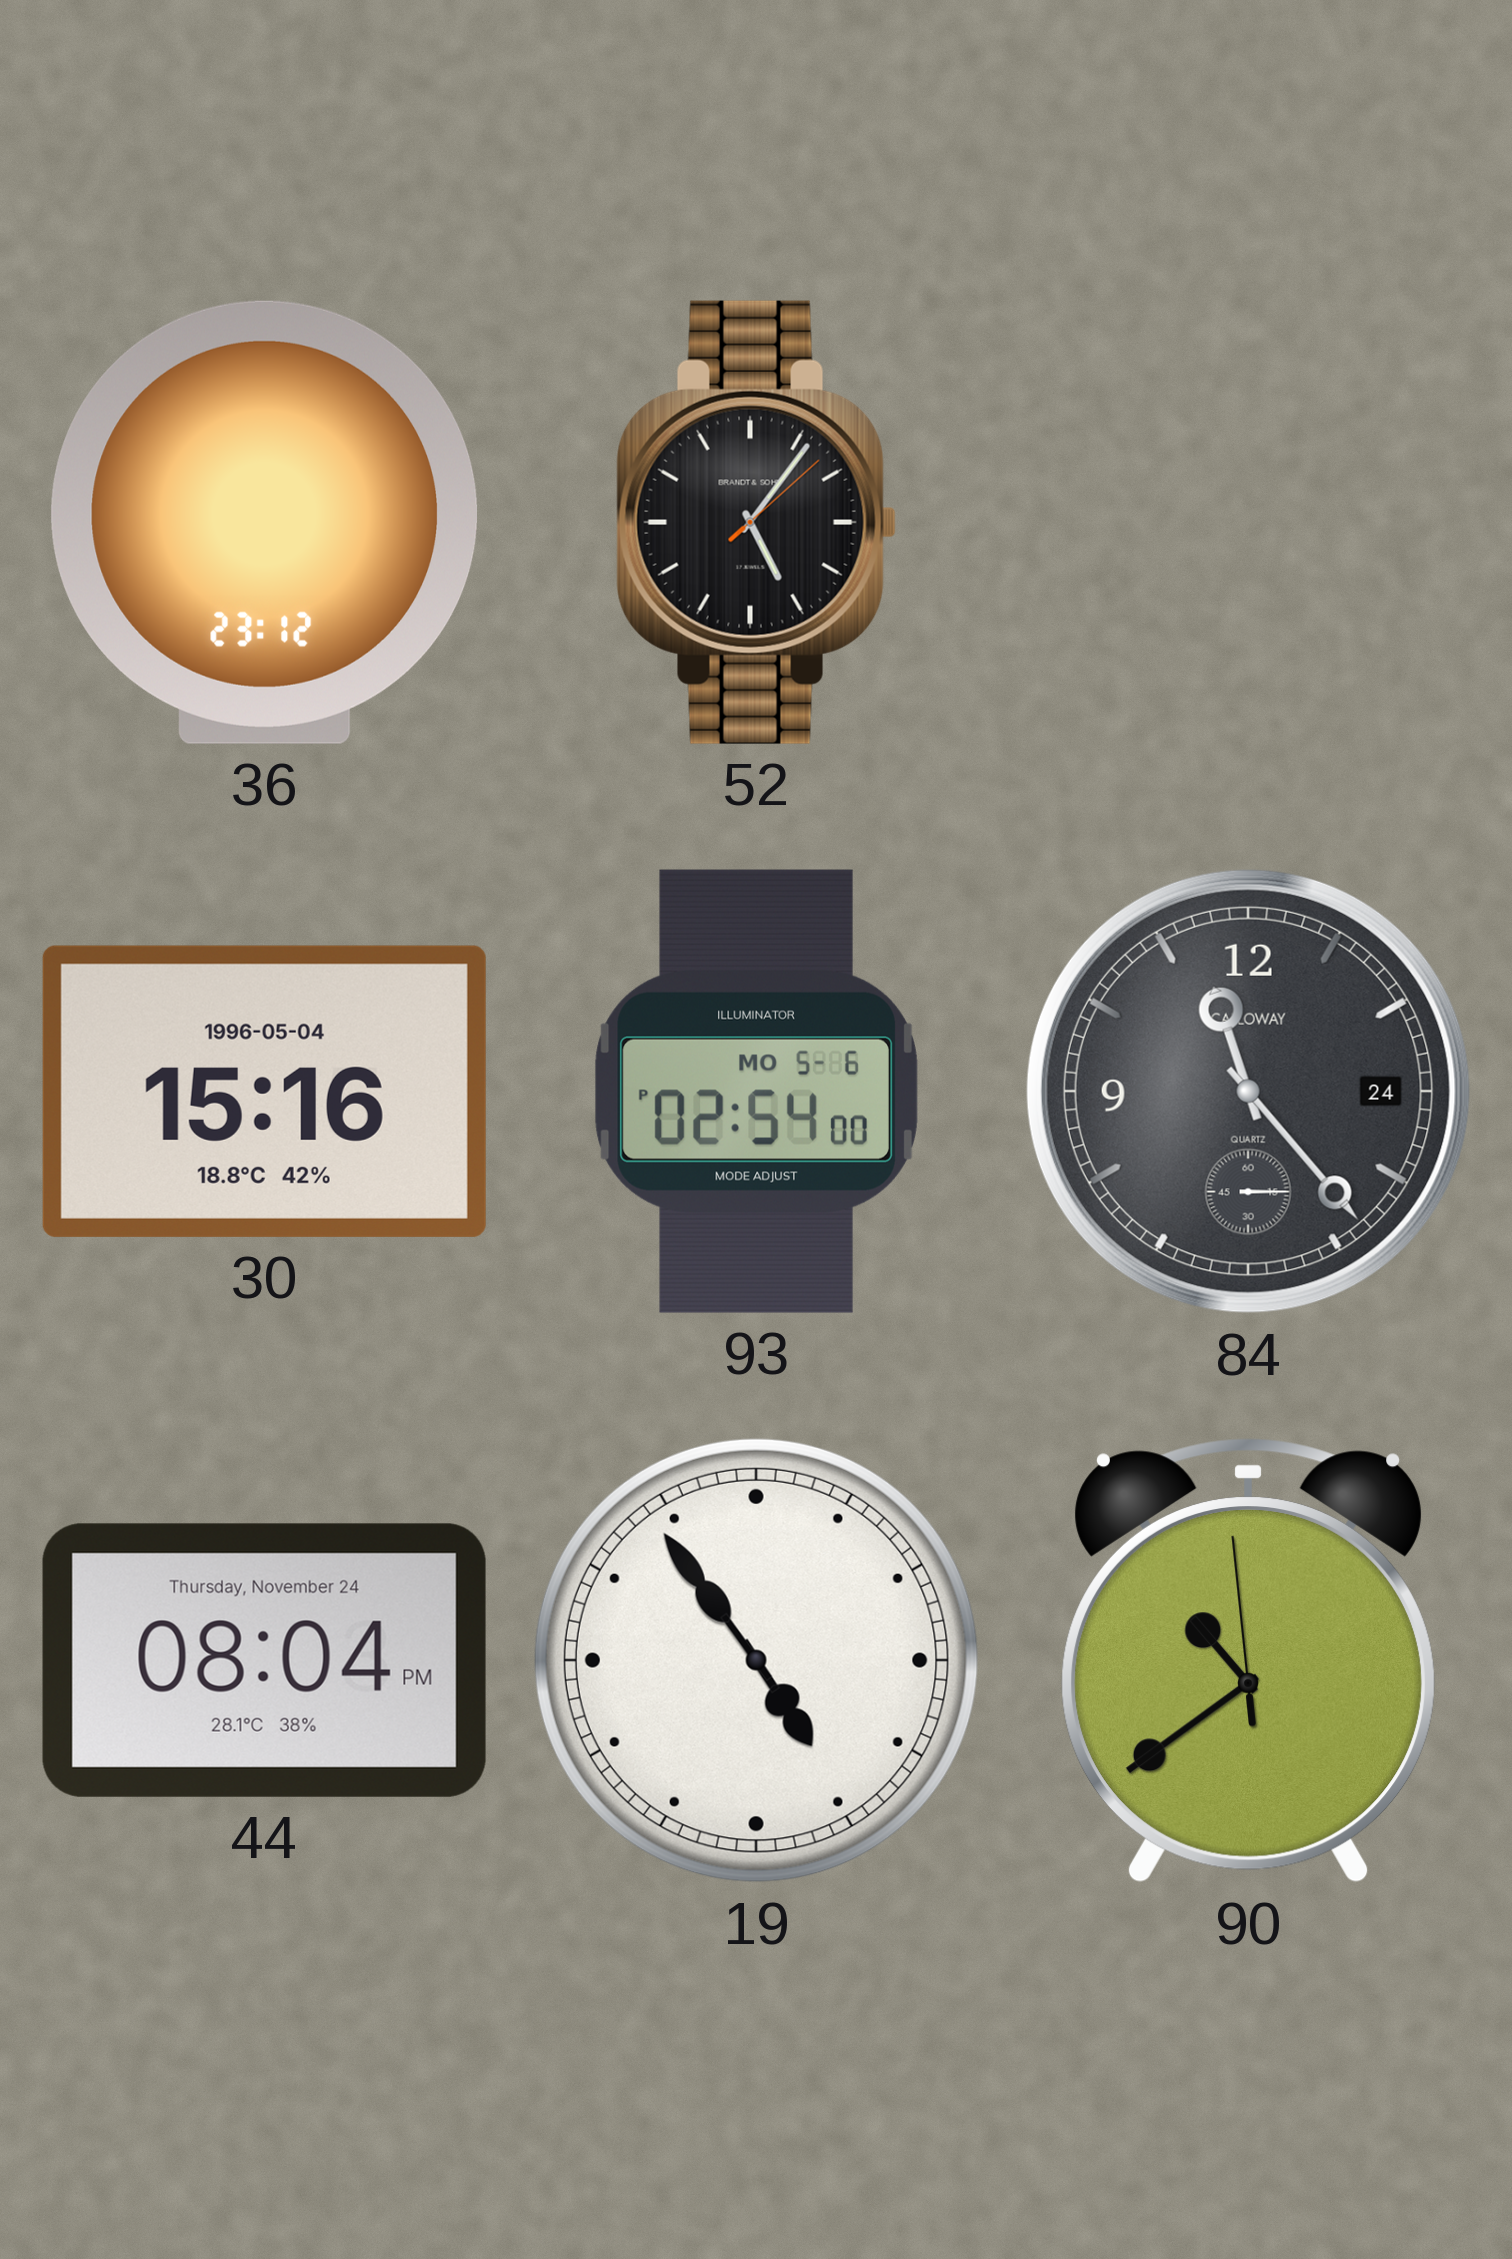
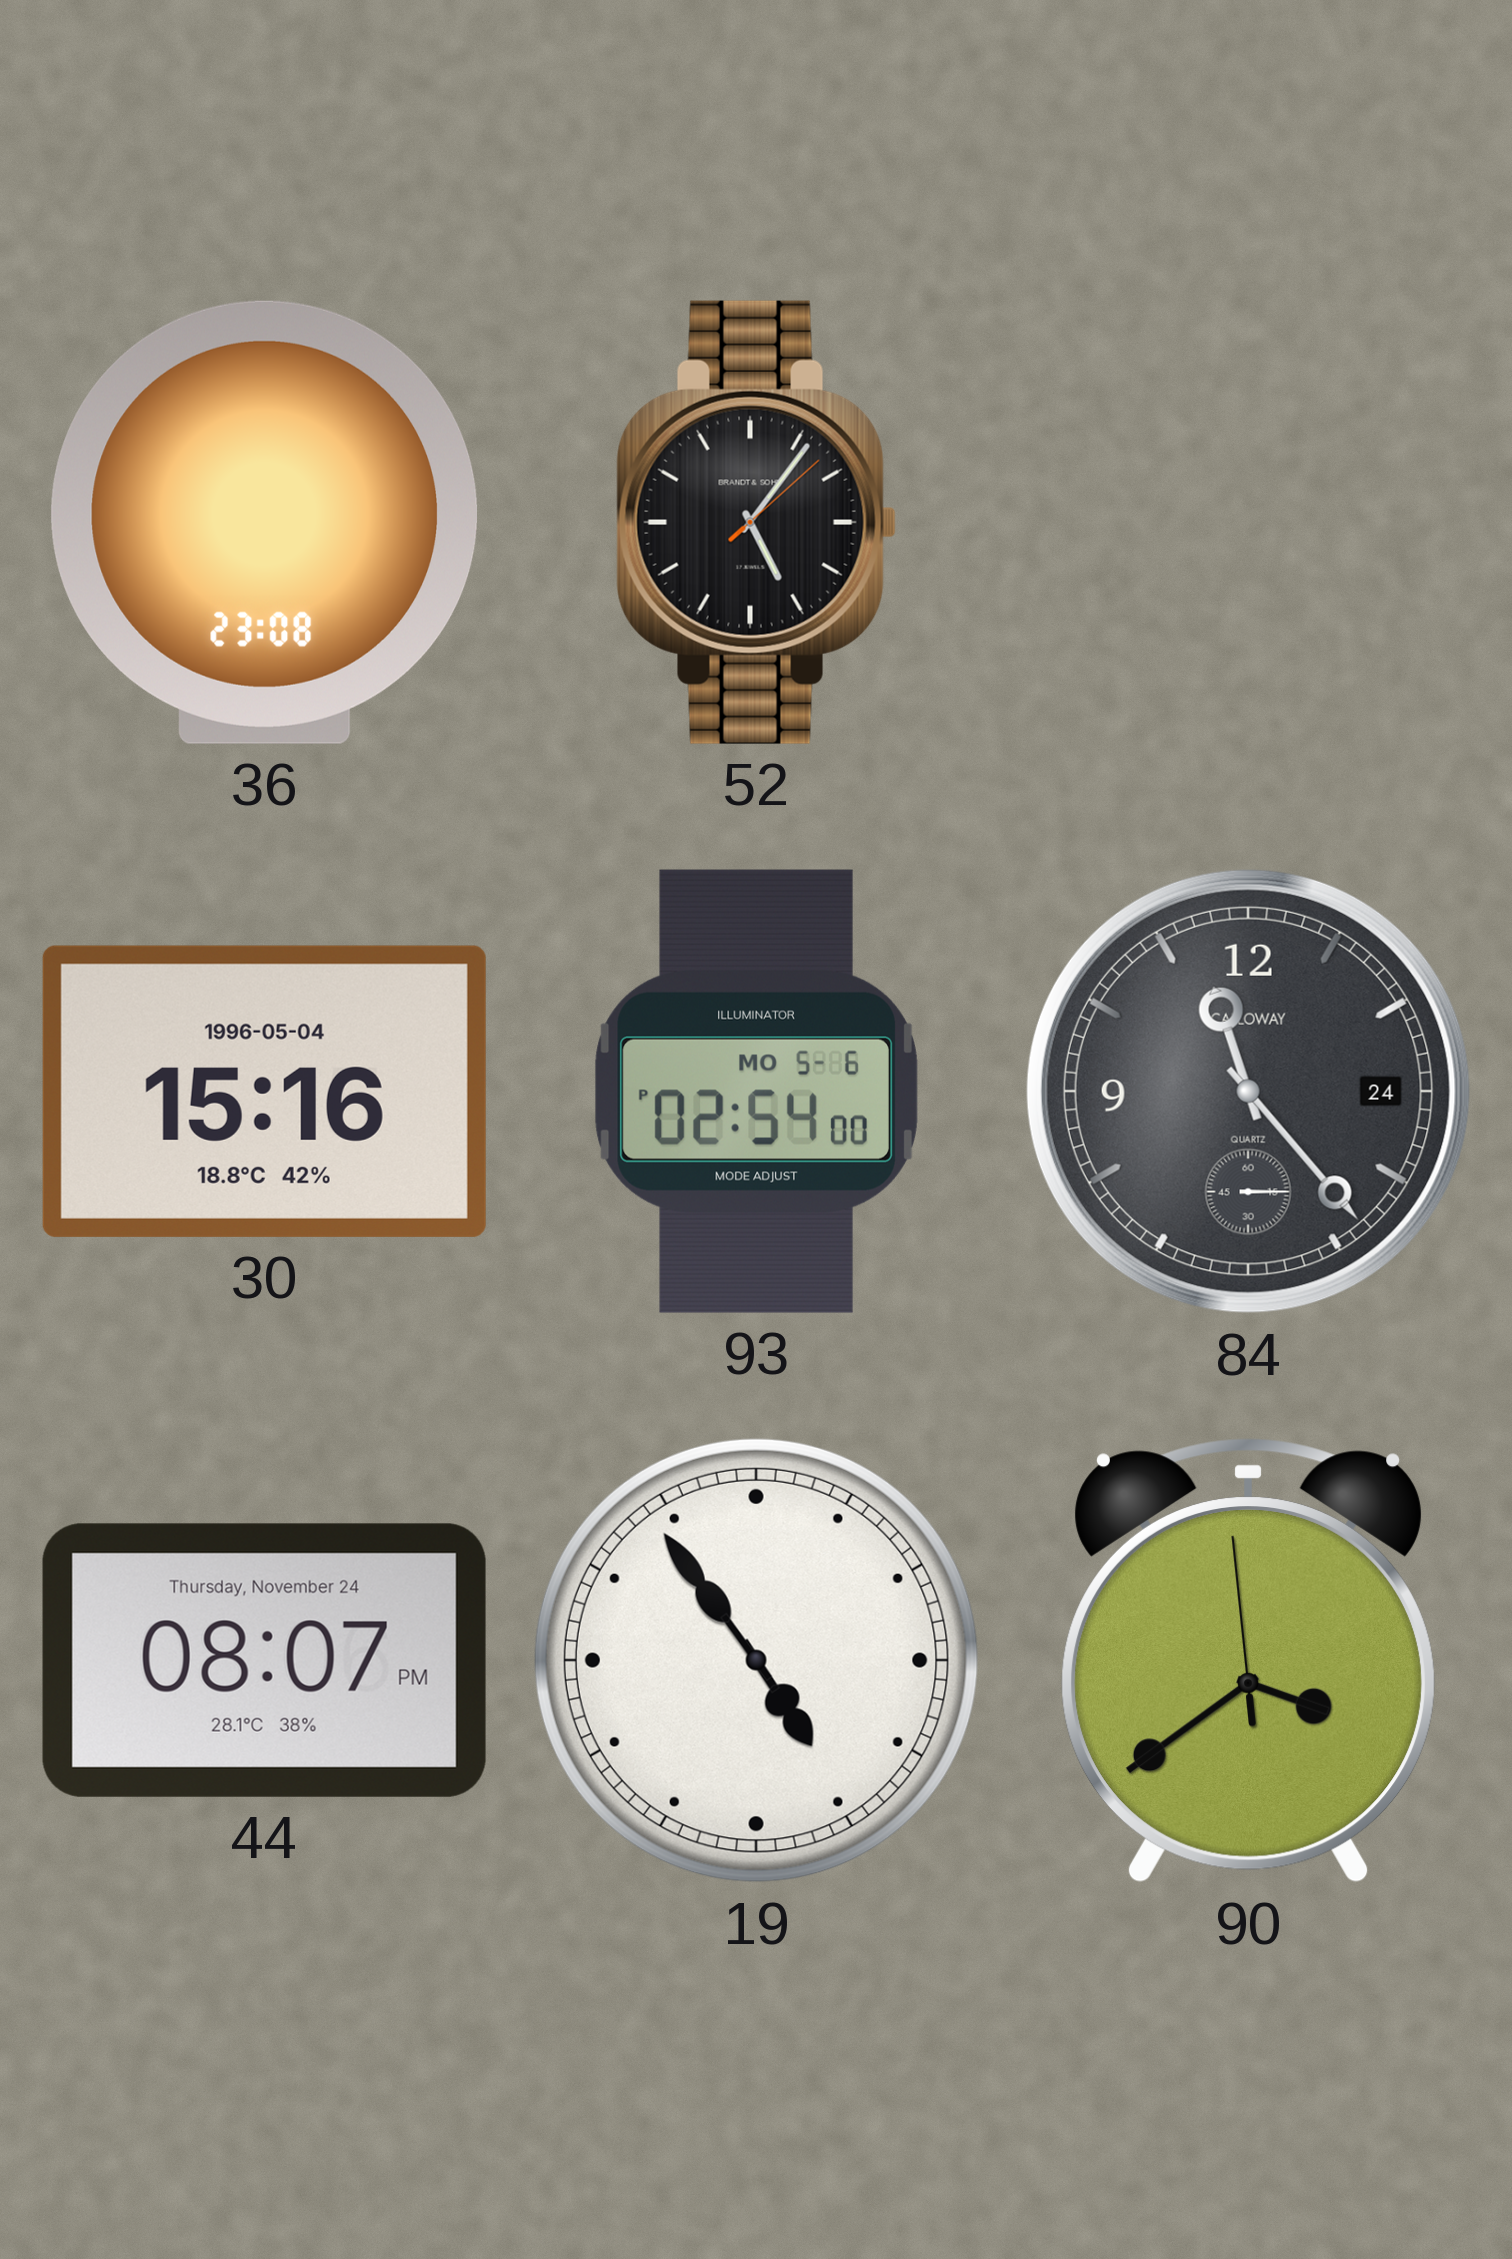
36: 23:12 -> 23:08 (264, 522)
44: 08:04 -> 08:07 (264, 1660)
90: 10:38 -> 3:38 (1248, 1661)
